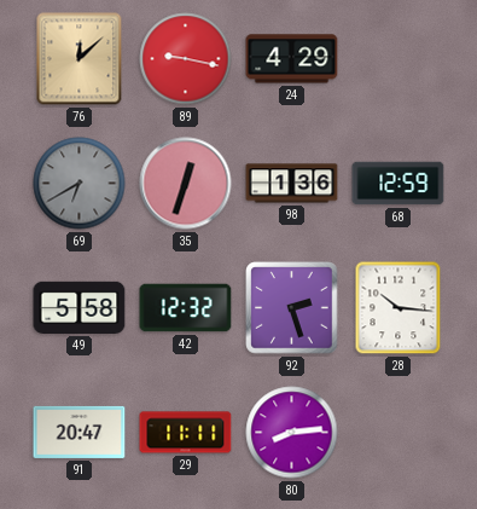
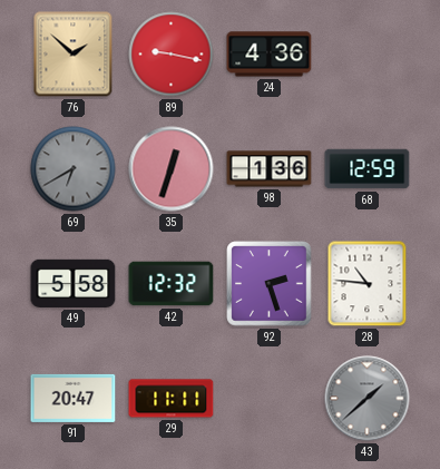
76: 12:08 -> 1:52 (74, 55)
24: 4:29 -> 4:36 (270, 55)
28: 10:16 -> 10:46 (368, 284)
80: 8:14 -> none (292, 433)
43: none -> 1:38 (368, 399)
